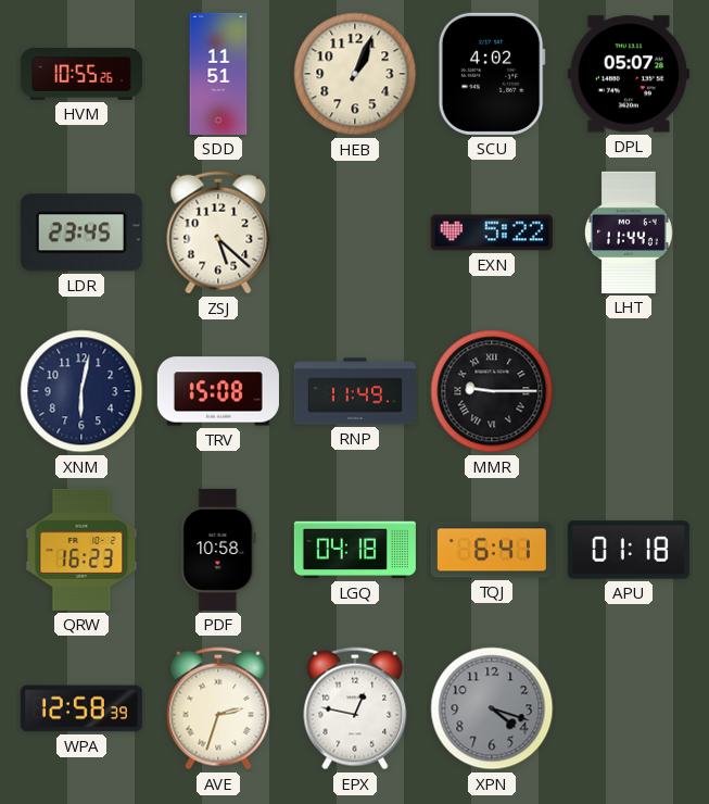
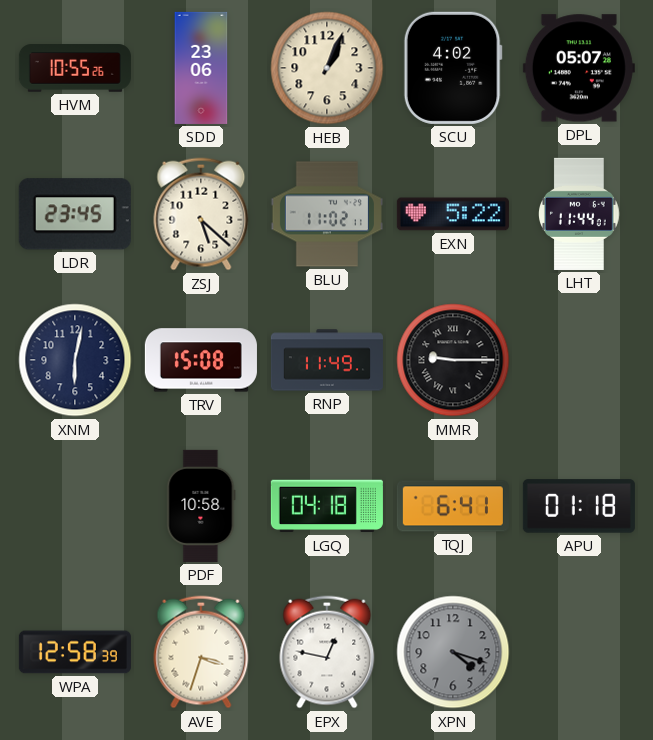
SDD: 11:51 -> 23:06 (201, 68)
BLU: none -> 11:02 (327, 214)
QRW: 16:23 -> none (81, 550)
AVE: 2:33 -> 3:33 (201, 652)
